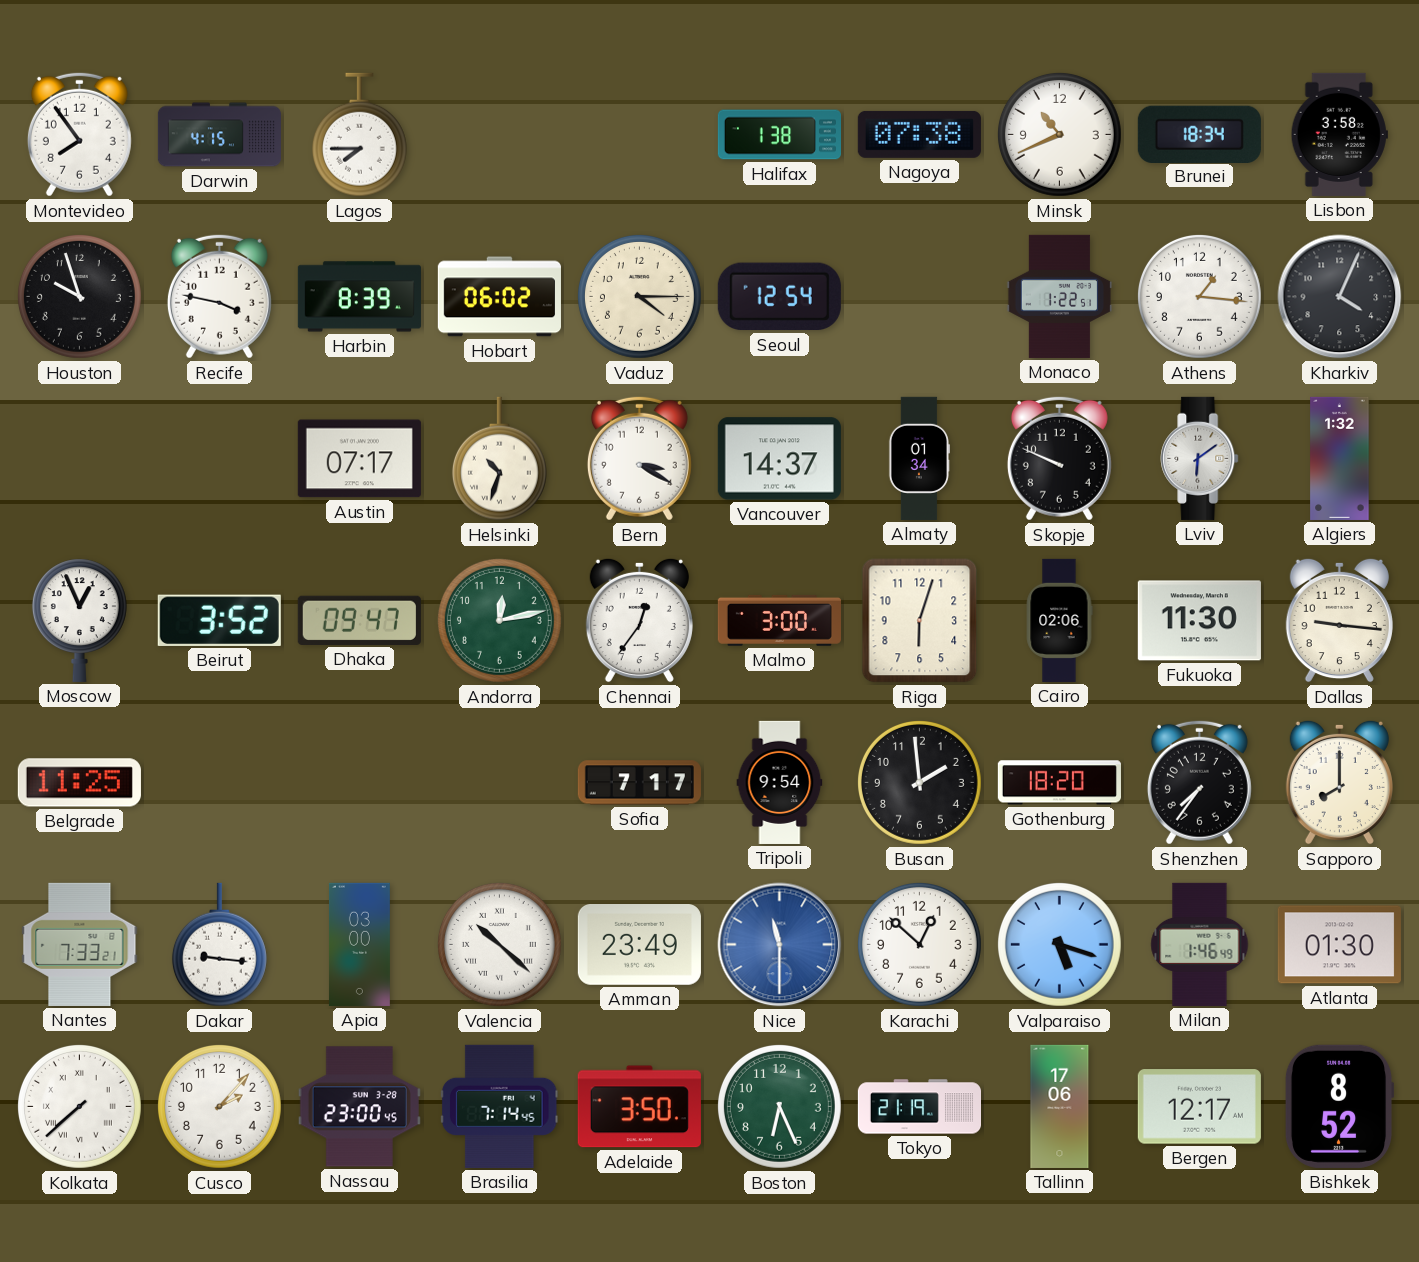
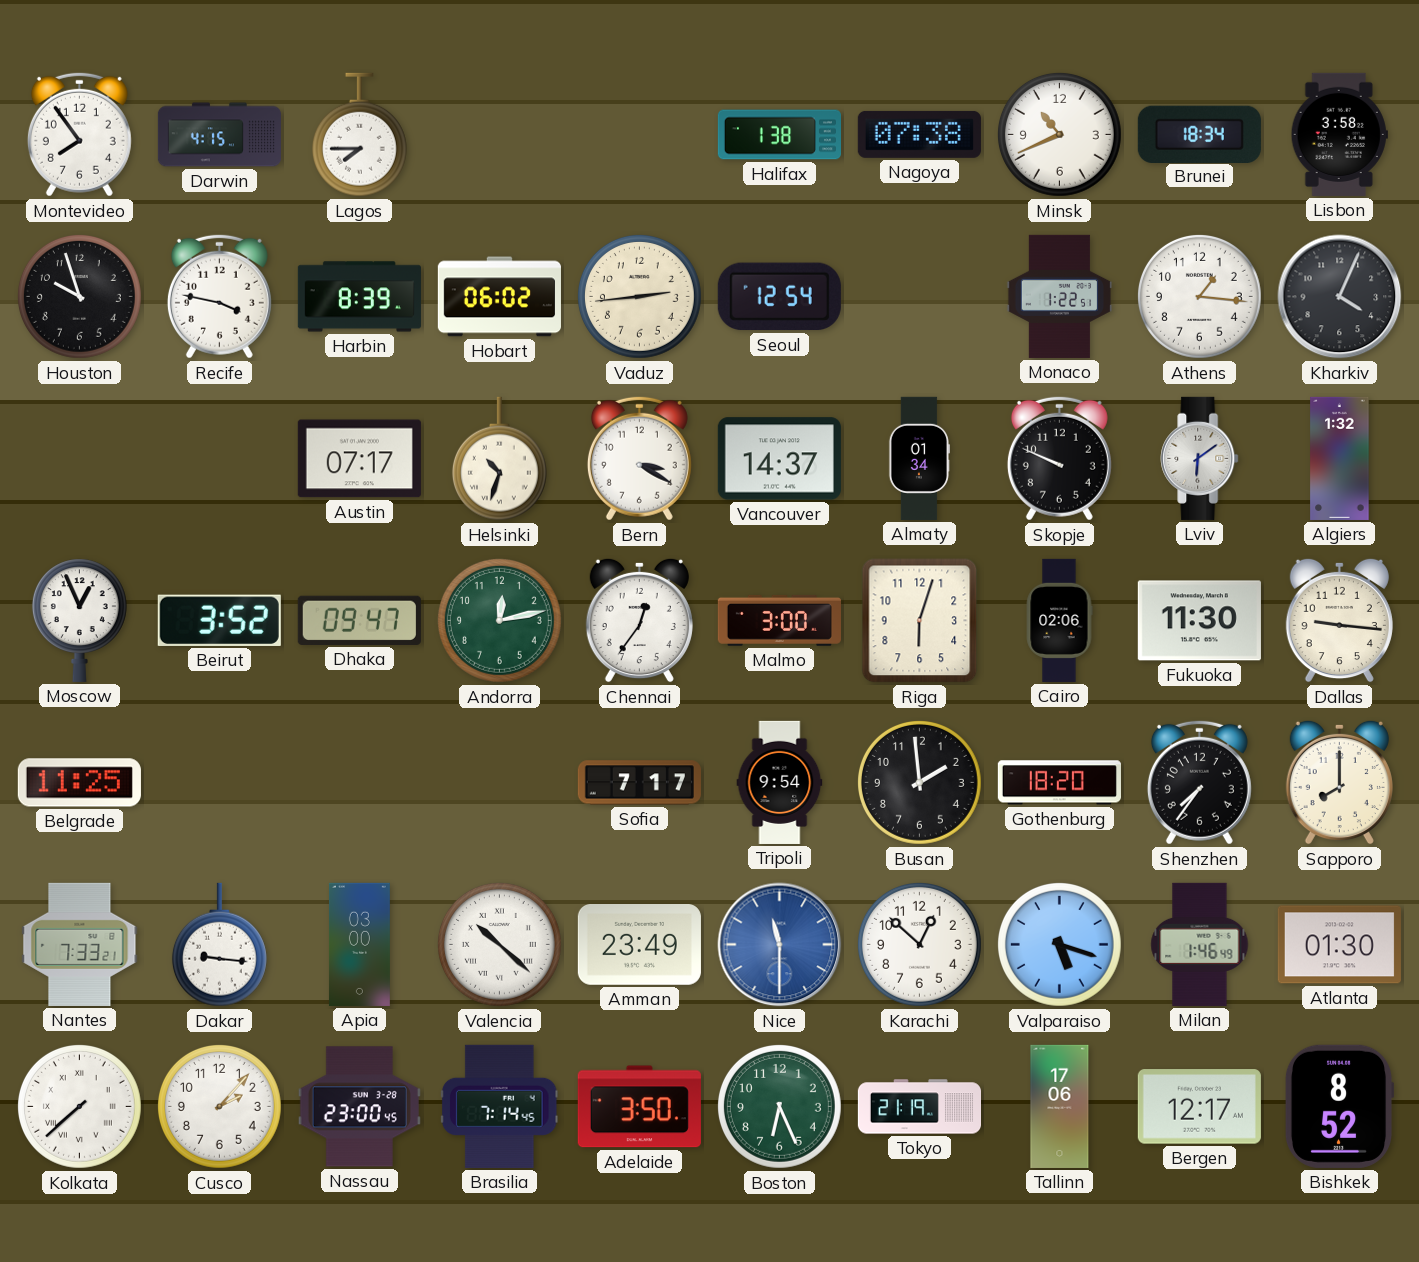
Vaduz: 4:15 -> 2:44 (639, 296)
